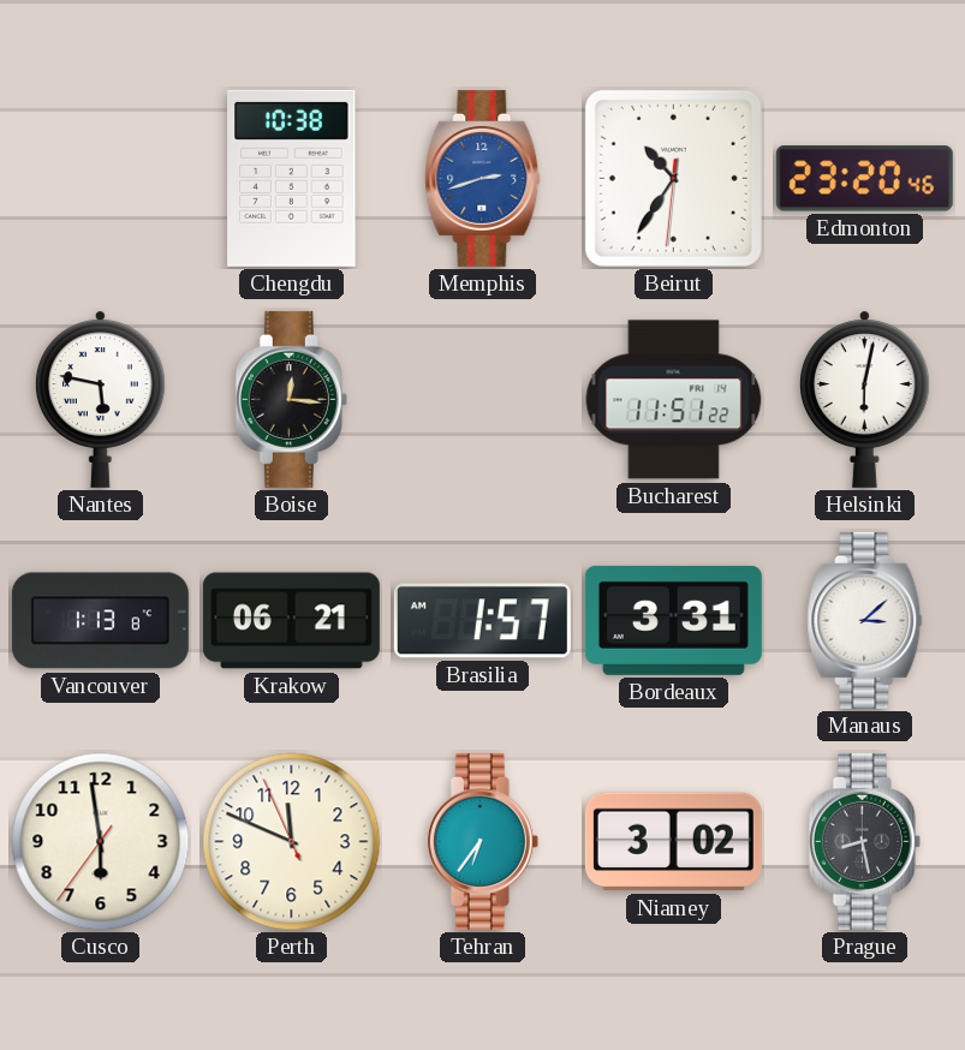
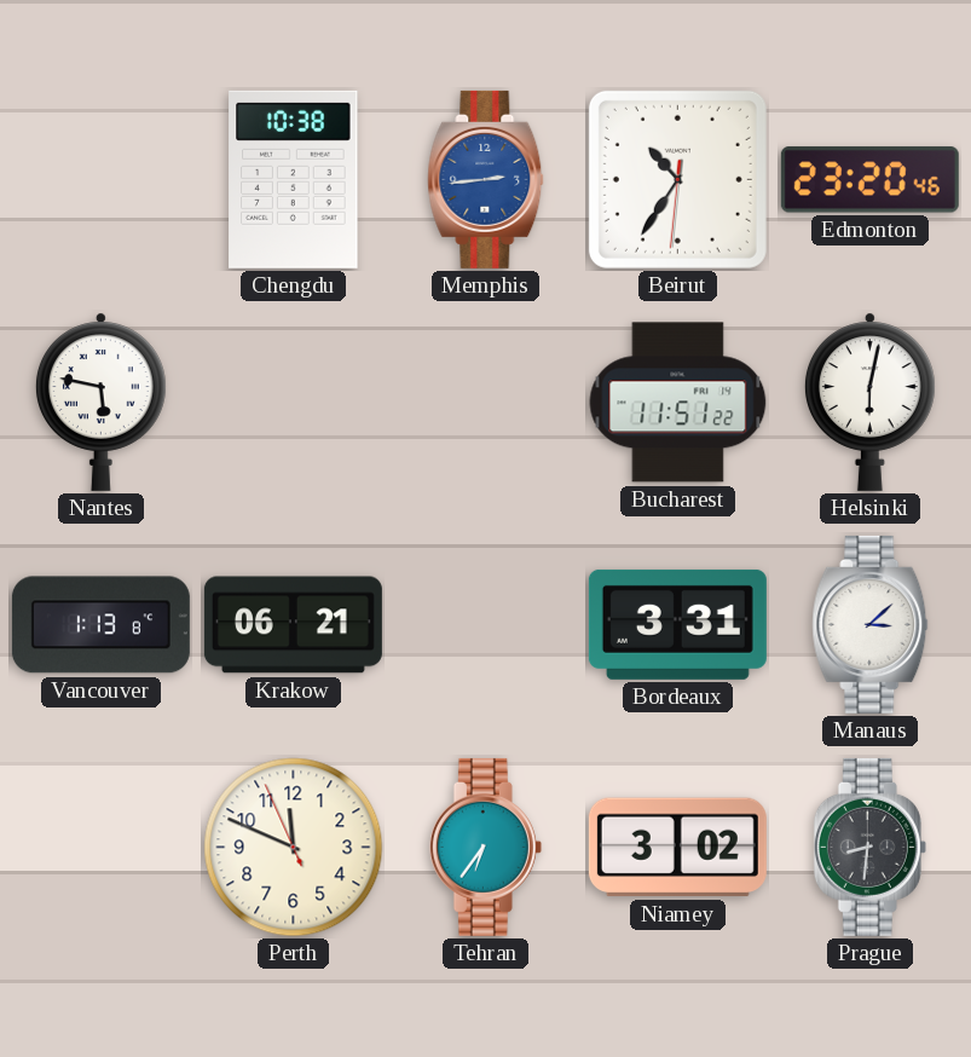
Memphis: 2:42 -> 2:44 (486, 179)
Boise: 12:16 -> none (291, 399)
Brasilia: 1:57 -> none (482, 621)
Cusco: 5:58 -> none (101, 842)
Prague: 8:28 -> 8:31 (869, 847)
